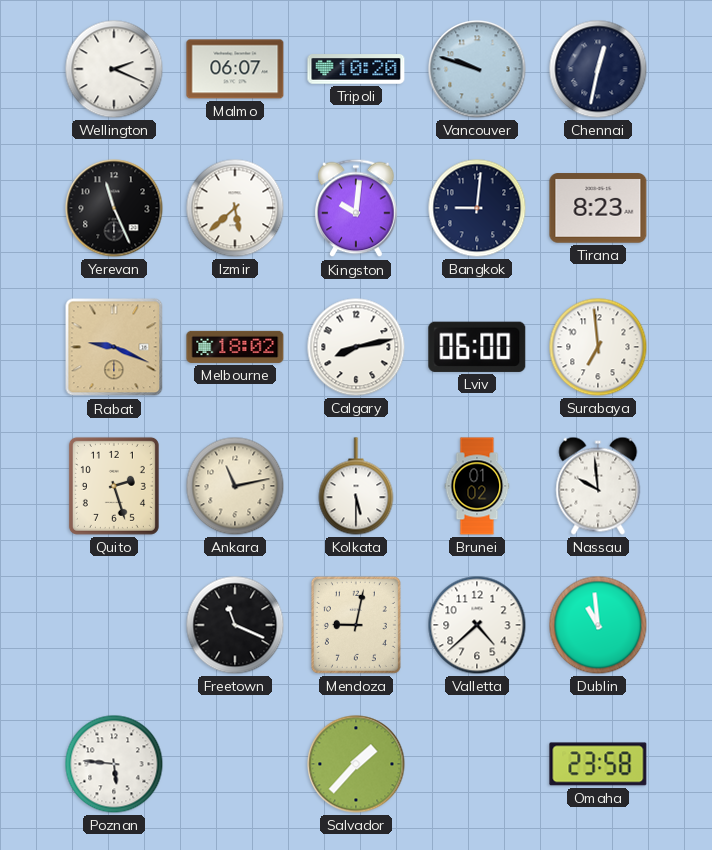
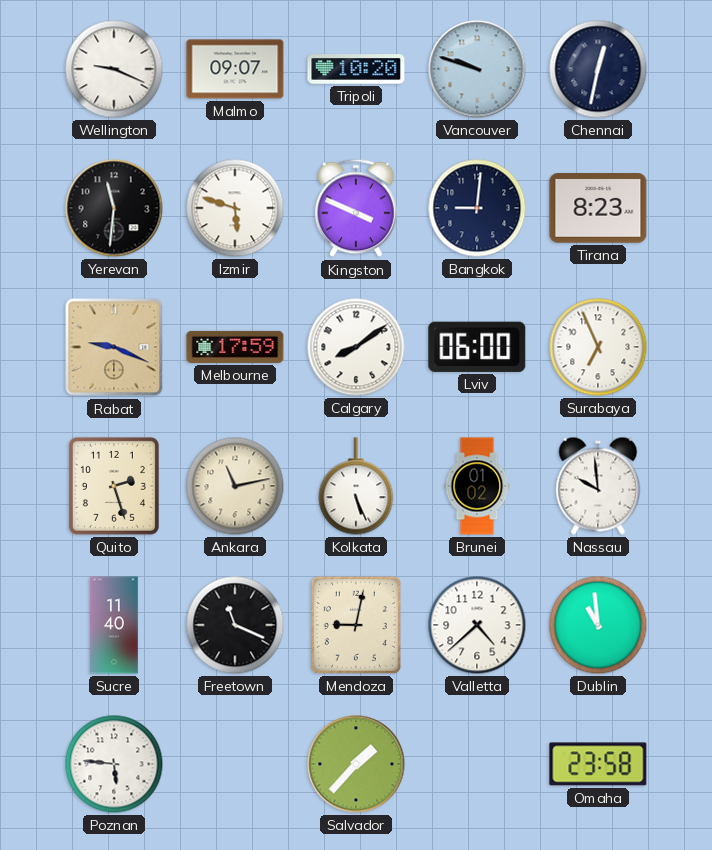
Wellington: 2:19 -> 9:19 (114, 69)
Malmo: 06:07 -> 09:07 (235, 69)
Yerevan: 11:26 -> 11:31 (114, 208)
Izmir: 5:38 -> 5:48 (235, 208)
Kingston: 10:01 -> 3:49 (356, 208)
Melbourne: 18:02 -> 17:59 (235, 347)
Calgary: 8:13 -> 8:09 (356, 347)
Surabaya: 6:59 -> 6:56 (598, 347)
Kolkata: 5:30 -> 5:26 (356, 486)
Sucre: none -> 11:40 (114, 625)
